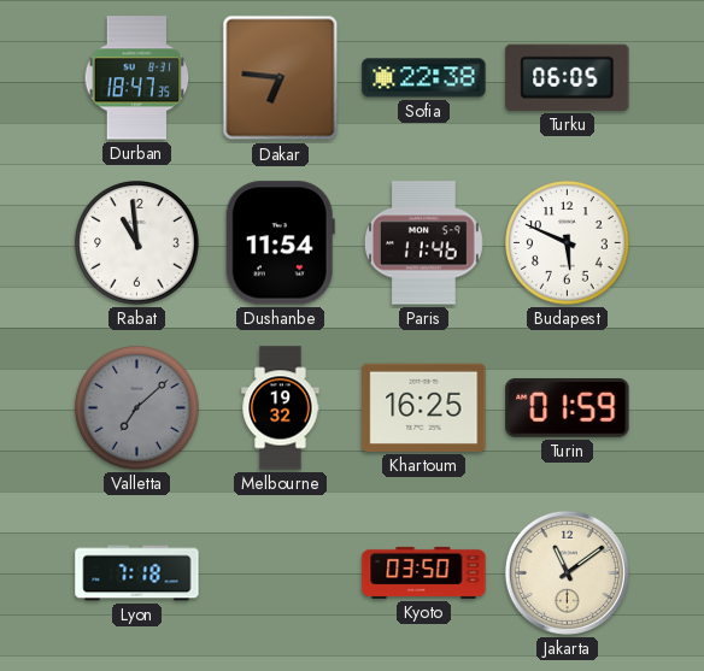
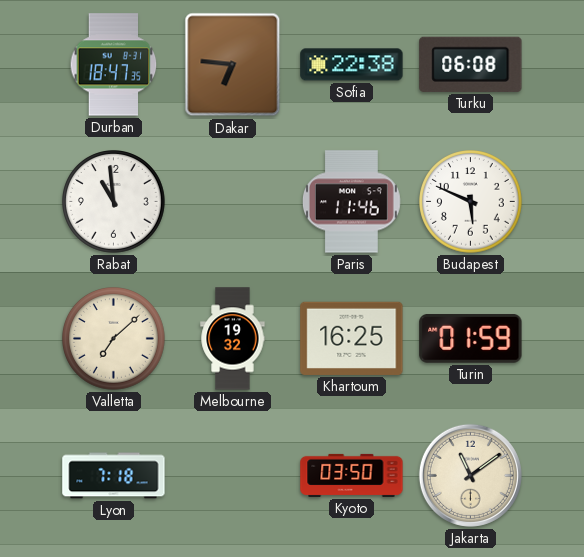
Turku: 06:05 -> 06:08 (471, 64)
Dushanbe: 11:54 -> none (280, 243)
Valletta dial: grey -> cream (114, 339)
